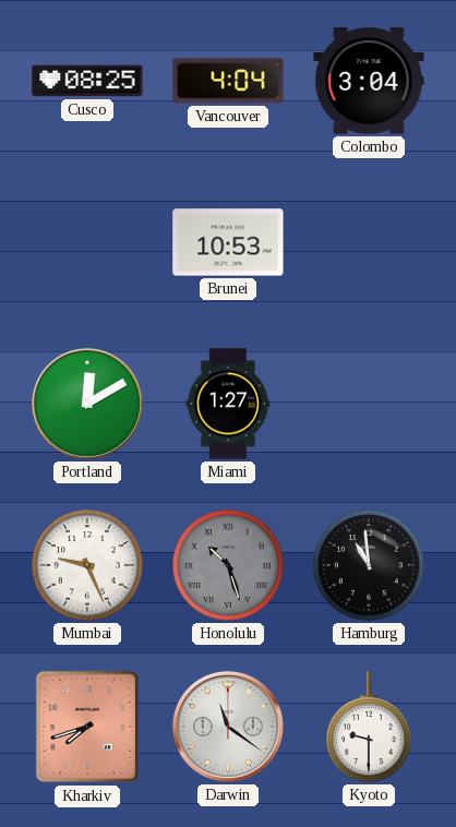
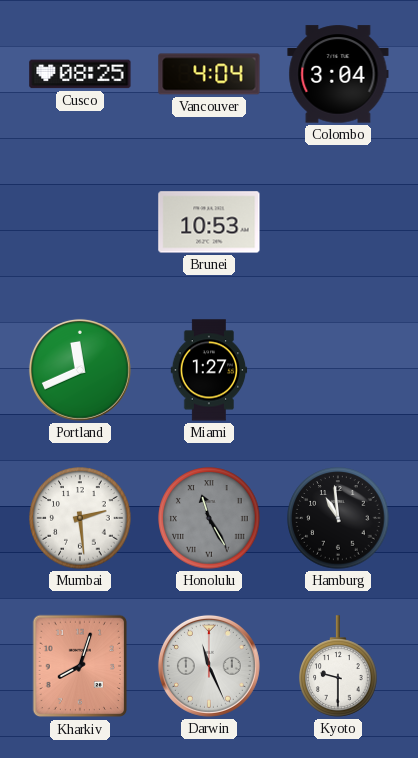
Portland: 12:10 -> 11:41 (80, 370)
Mumbai: 9:26 -> 2:29 (80, 518)
Honolulu: 10:27 -> 11:25 (209, 518)
Kharkiv: 7:42 -> 8:03 (80, 666)
Darwin: 11:21 -> 11:26 (209, 666)
